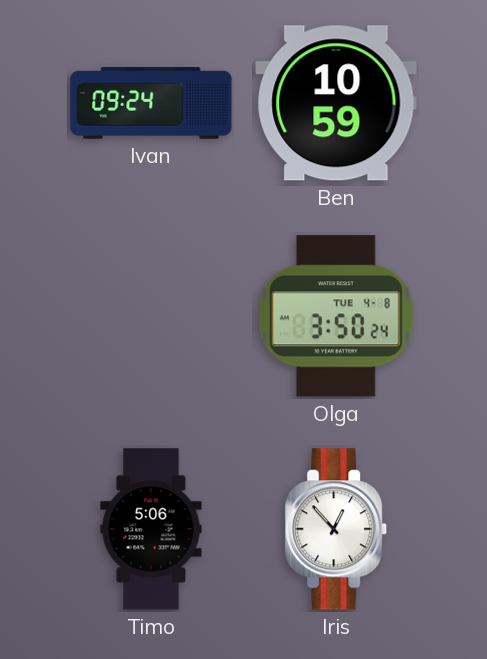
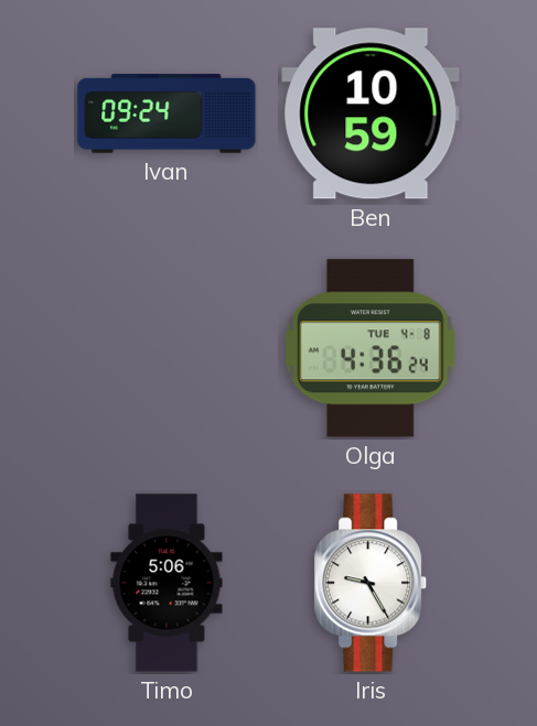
Olga: 3:50 -> 4:36 (370, 348)
Iris: 12:53 -> 9:25 (372, 583)
